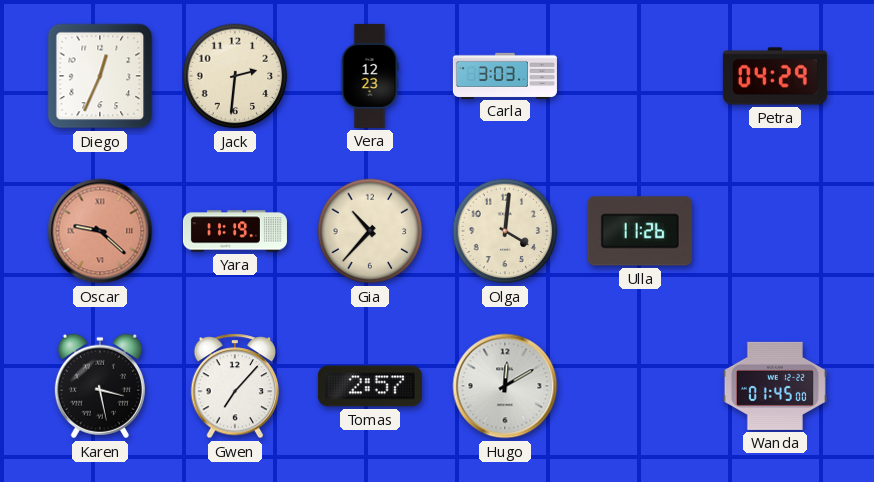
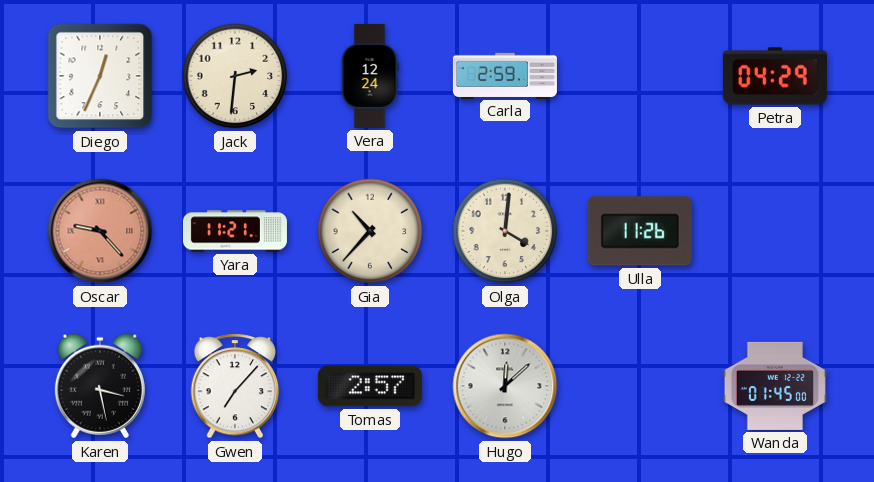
Vera: 12:23 -> 12:24 (370, 76)
Carla: 3:03 -> 2:59 (505, 75)
Oscar: 9:22 -> 9:23 (100, 231)
Yara: 11:19 -> 11:21 (235, 231)
Hugo: 12:10 -> 12:08 (505, 386)
